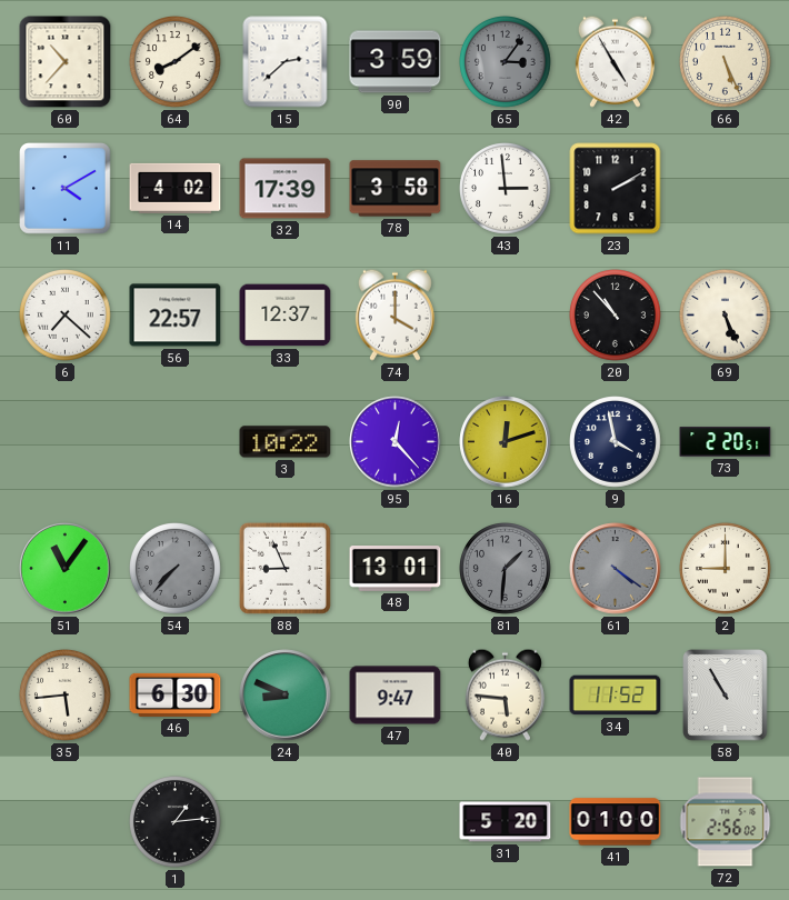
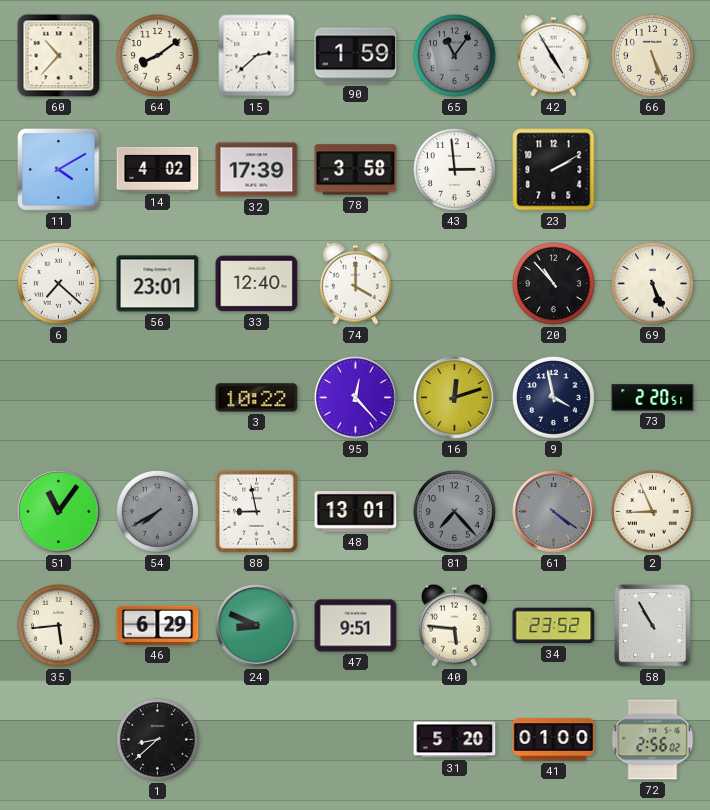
90: 3:59 -> 1:59 (356, 56)
65: 3:06 -> 11:06 (455, 56)
56: 22:57 -> 23:01 (158, 284)
33: 12:37 -> 12:40 (257, 284)
54: 7:37 -> 7:40 (158, 512)
88: 8:56 -> 8:58 (256, 511)
81: 1:31 -> 7:23 (455, 512)
2: 9:00 -> 8:56 (653, 512)
46: 6:30 -> 6:29 (158, 625)
47: 9:47 -> 9:51 (356, 626)
34: 11:52 -> 23:52 (554, 626)
1: 1:14 -> 8:38 (158, 740)
